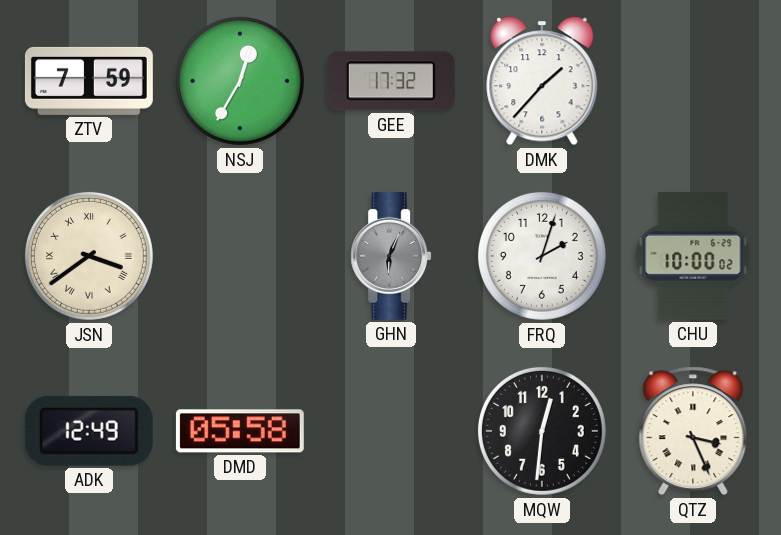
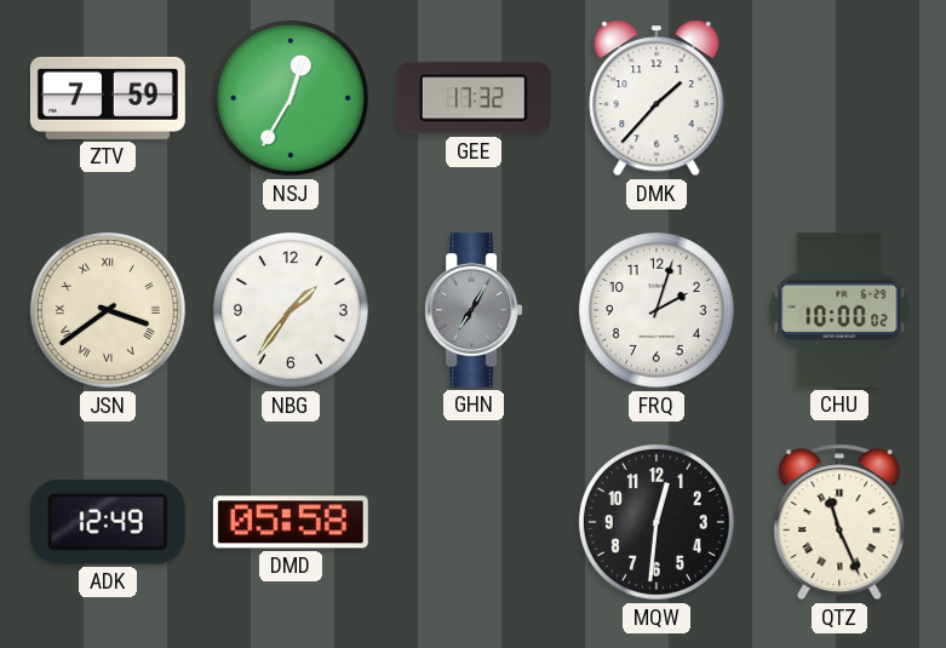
NBG: none -> 1:36 (291, 310)
GHN: 6:04 -> 7:05 (474, 310)
QTZ: 3:26 -> 11:26 (839, 522)
